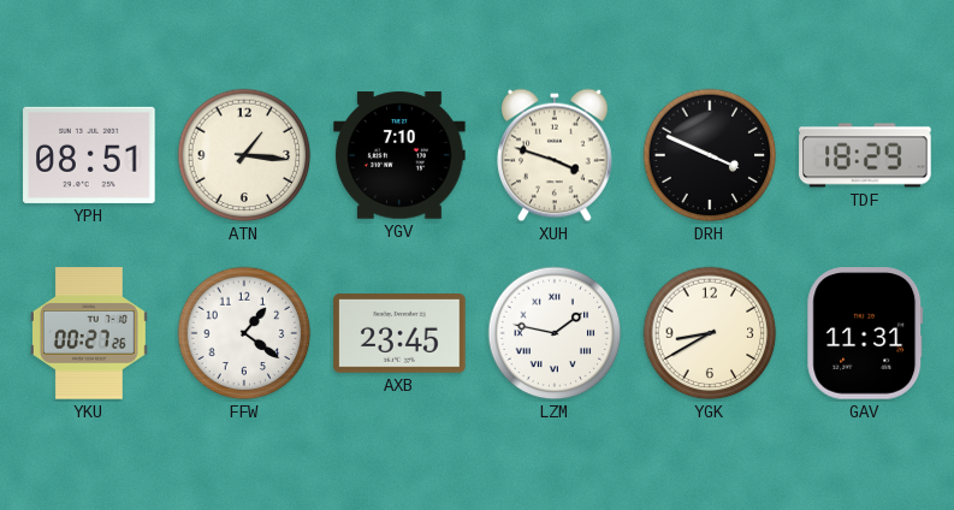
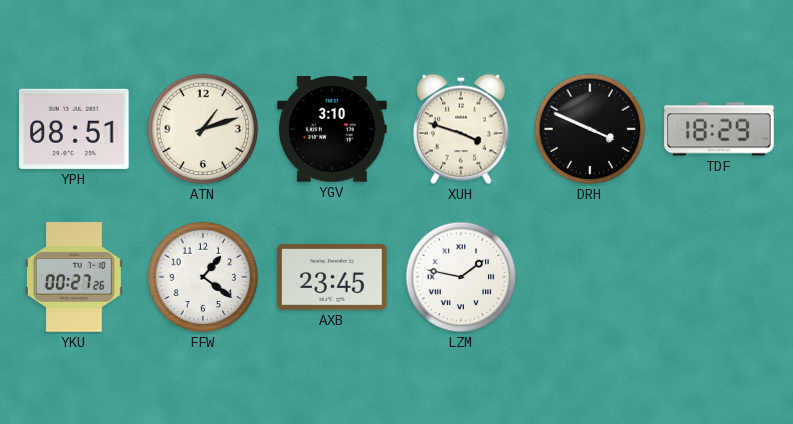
ATN: 1:16 -> 1:12 (203, 129)
YGV: 7:10 -> 3:10 (332, 129)
YGK: 8:40 -> none (710, 333)
GAV: 11:31 -> none (865, 333)
